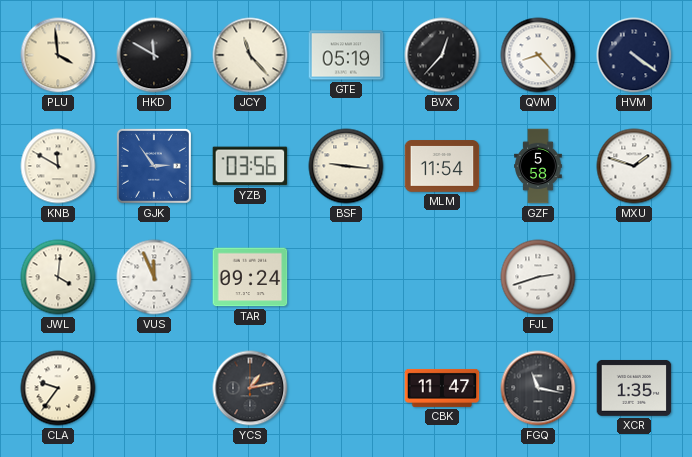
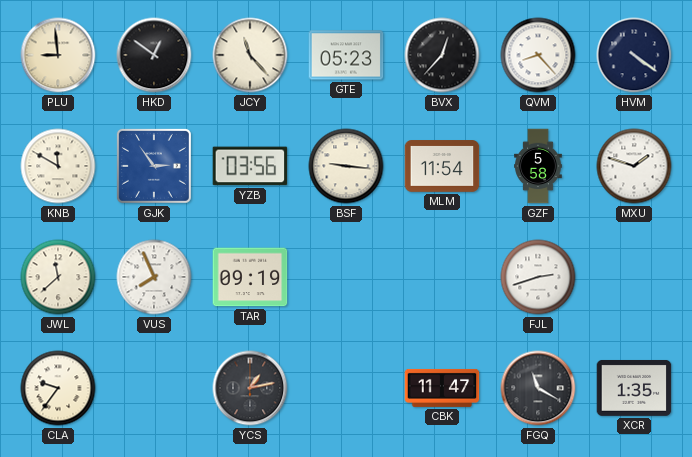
PLU: 3:59 -> 8:59 (58, 55)
HKD: 11:50 -> 12:51 (154, 55)
GTE: 05:19 -> 05:23 (346, 55)
JWL: 4:01 -> 11:38 (58, 277)
VUS: 11:56 -> 7:56 (154, 277)
TAR: 09:24 -> 09:19 (250, 277)
FGQ: 11:17 -> 11:20 (538, 388)
